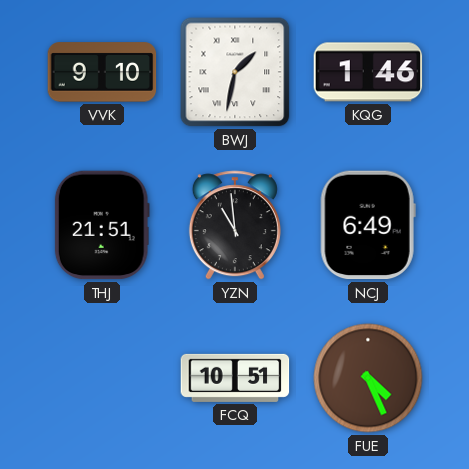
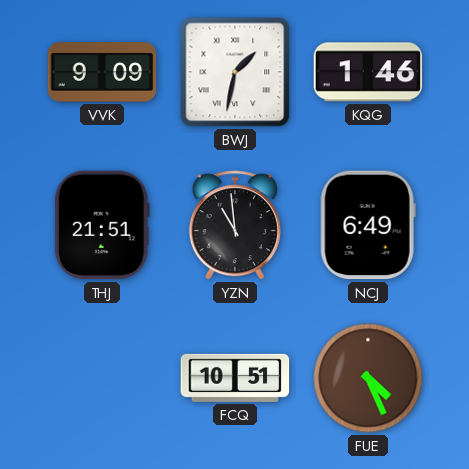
VVK: 9:10 -> 9:09 (102, 72)
